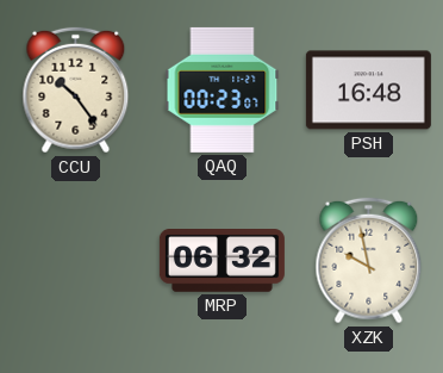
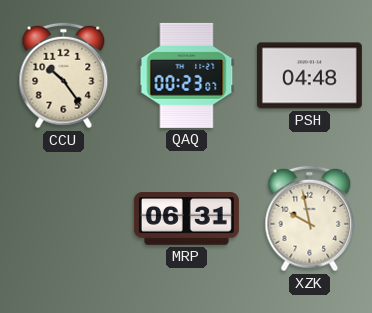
PSH: 16:48 -> 04:48 (309, 76)
MRP: 06:32 -> 06:31 (186, 219)
